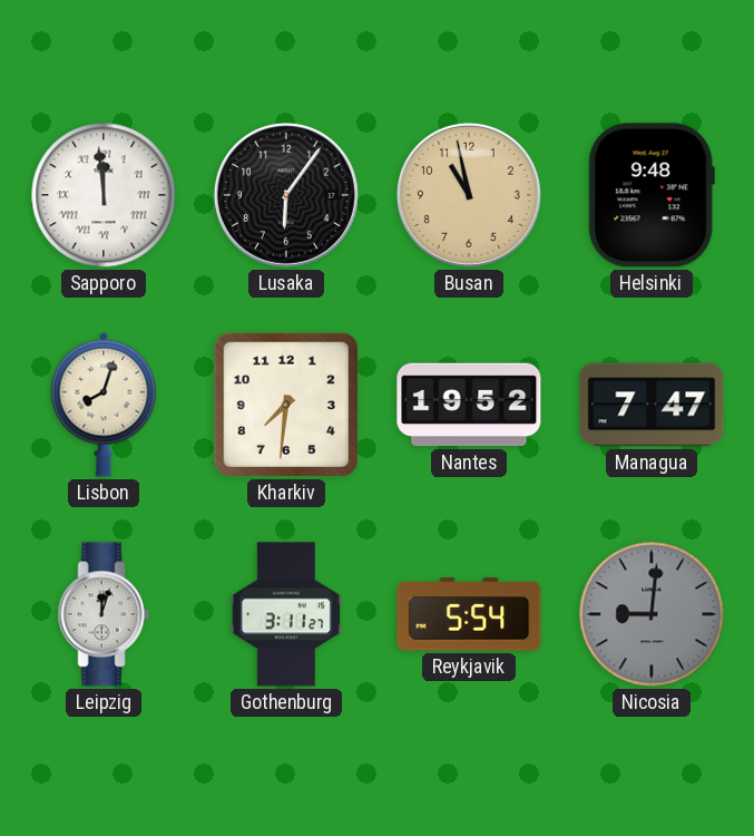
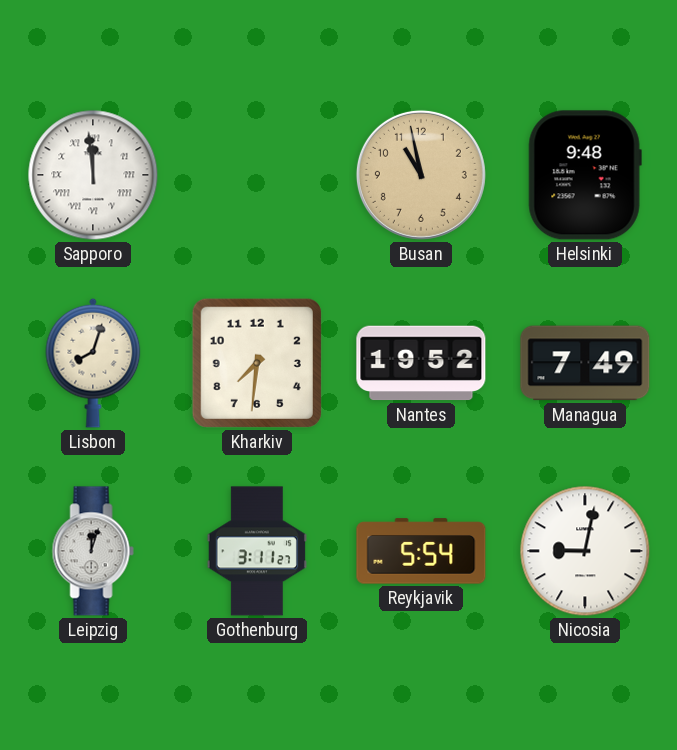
Lusaka: 6:06 -> none (286, 195)
Managua: 7:47 -> 7:49 (585, 363)
Nicosia: 9:01 -> 9:02 (585, 551)
Nicosia dial: grey -> white (585, 551)
